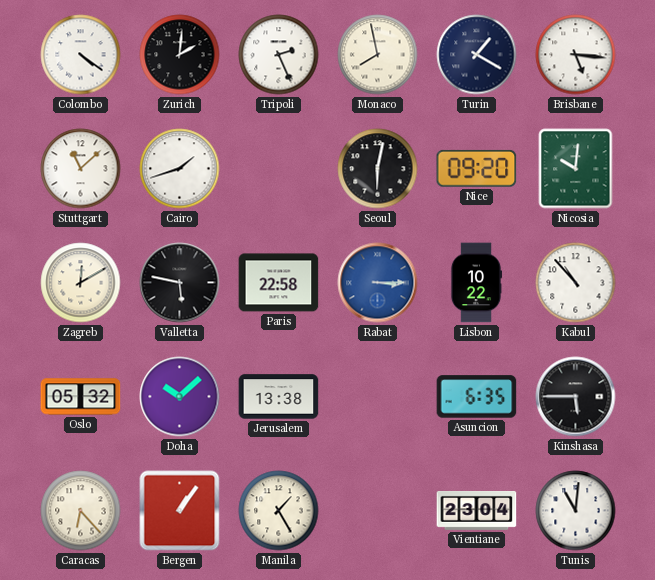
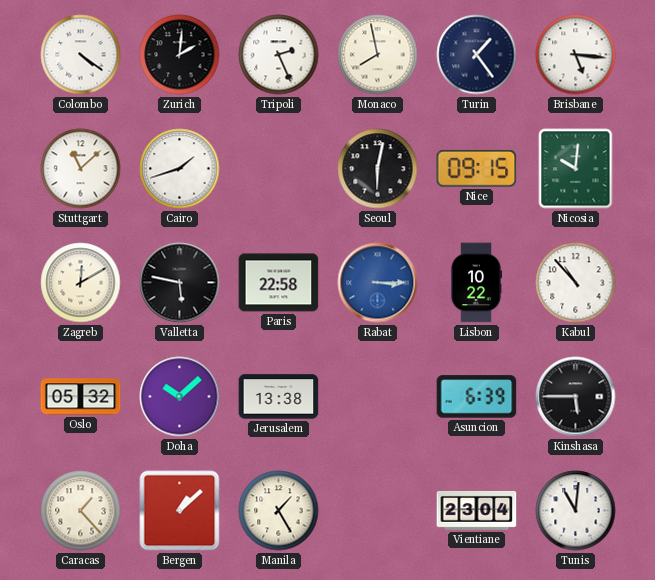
Turin: 1:20 -> 1:24 (477, 55)
Nice: 09:20 -> 09:15 (477, 168)
Asuncion: 6:35 -> 6:39 (477, 397)
Caracas: 6:23 -> 1:23 (81, 511)
Bergen: 1:06 -> 1:08 (180, 511)
